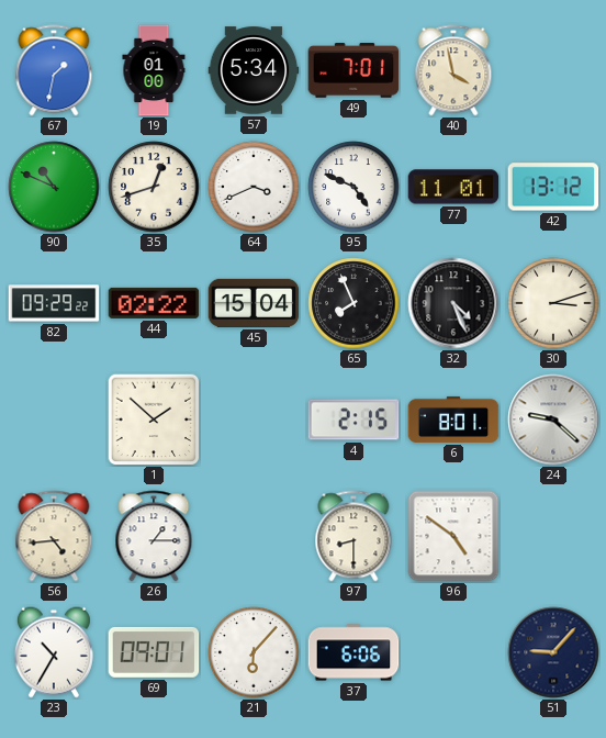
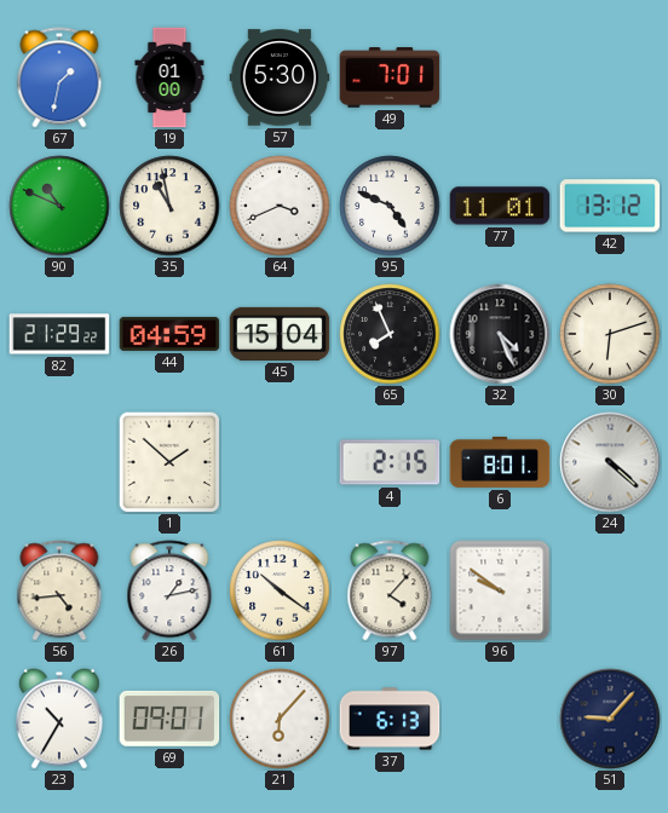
57: 5:34 -> 5:30 (280, 77)
40: 3:58 -> none (453, 70)
35: 12:42 -> 10:58 (169, 206)
82: 09:29 -> 21:29 (59, 334)
44: 02:22 -> 04:59 (169, 334)
30: 3:12 -> 6:12 (610, 334)
24: 9:22 -> 4:22 (610, 462)
26: 1:15 -> 1:13 (169, 590)
61: none -> 10:21 (280, 590)
97: 8:30 -> 4:07 (390, 590)
96: 4:51 -> 9:51 (500, 590)
37: 6:06 -> 6:13 (390, 719)
